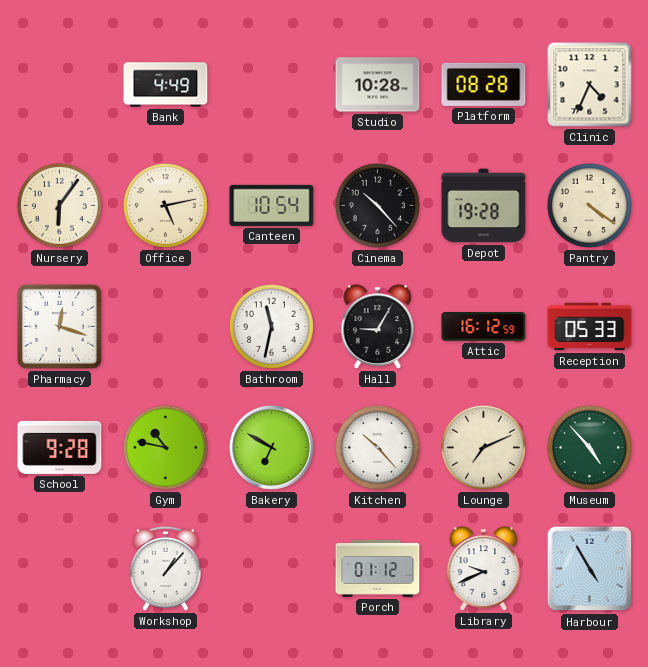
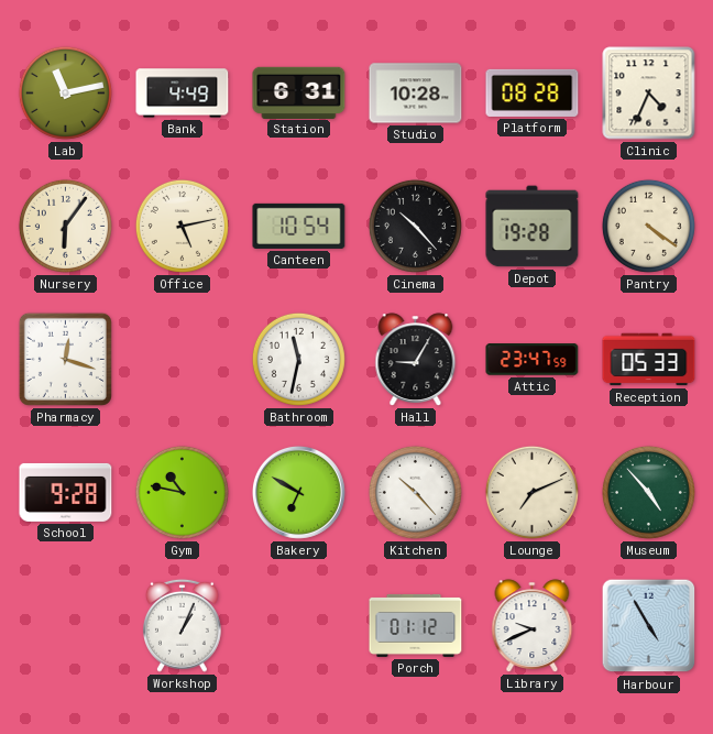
Lab: none -> 11:13 (65, 92)
Station: none -> 6:31 (299, 92)
Attic: 16:12 -> 23:47 (533, 360)
Workshop: 1:07 -> 1:04 (183, 625)
